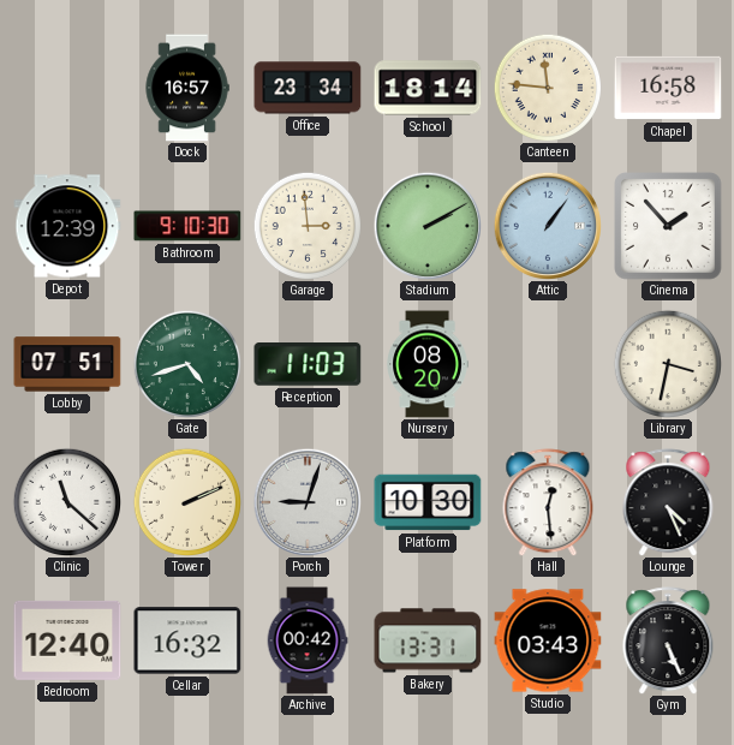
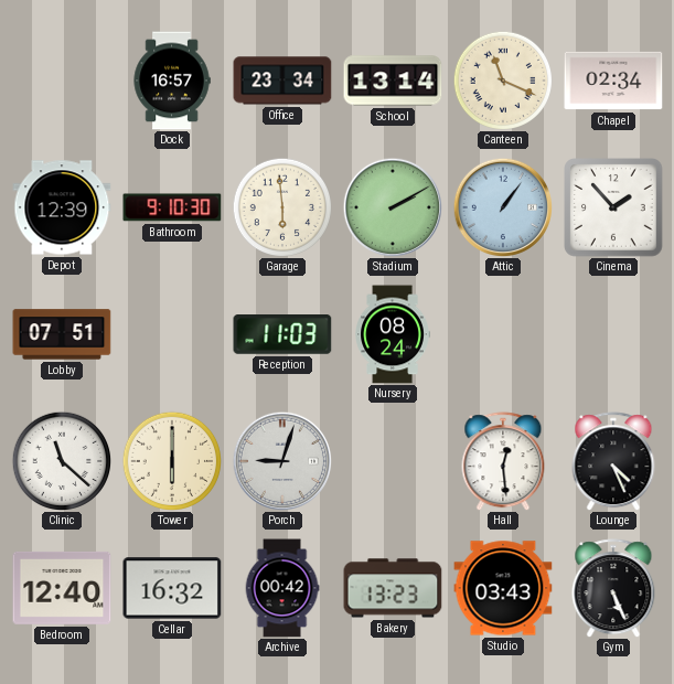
School: 18:14 -> 13:14 (393, 81)
Canteen: 11:46 -> 11:19 (502, 79)
Chapel: 16:58 -> 02:34 (613, 81)
Garage: 2:59 -> 5:59 (281, 206)
Gate: 4:42 -> none (186, 363)
Nursery: 08:20 -> 08:24 (393, 334)
Library: 3:32 -> none (667, 363)
Tower: 2:11 -> 6:00 (171, 460)
Platform: 10:30 -> none (428, 502)
Bakery: 13:31 -> 13:23 (393, 588)
